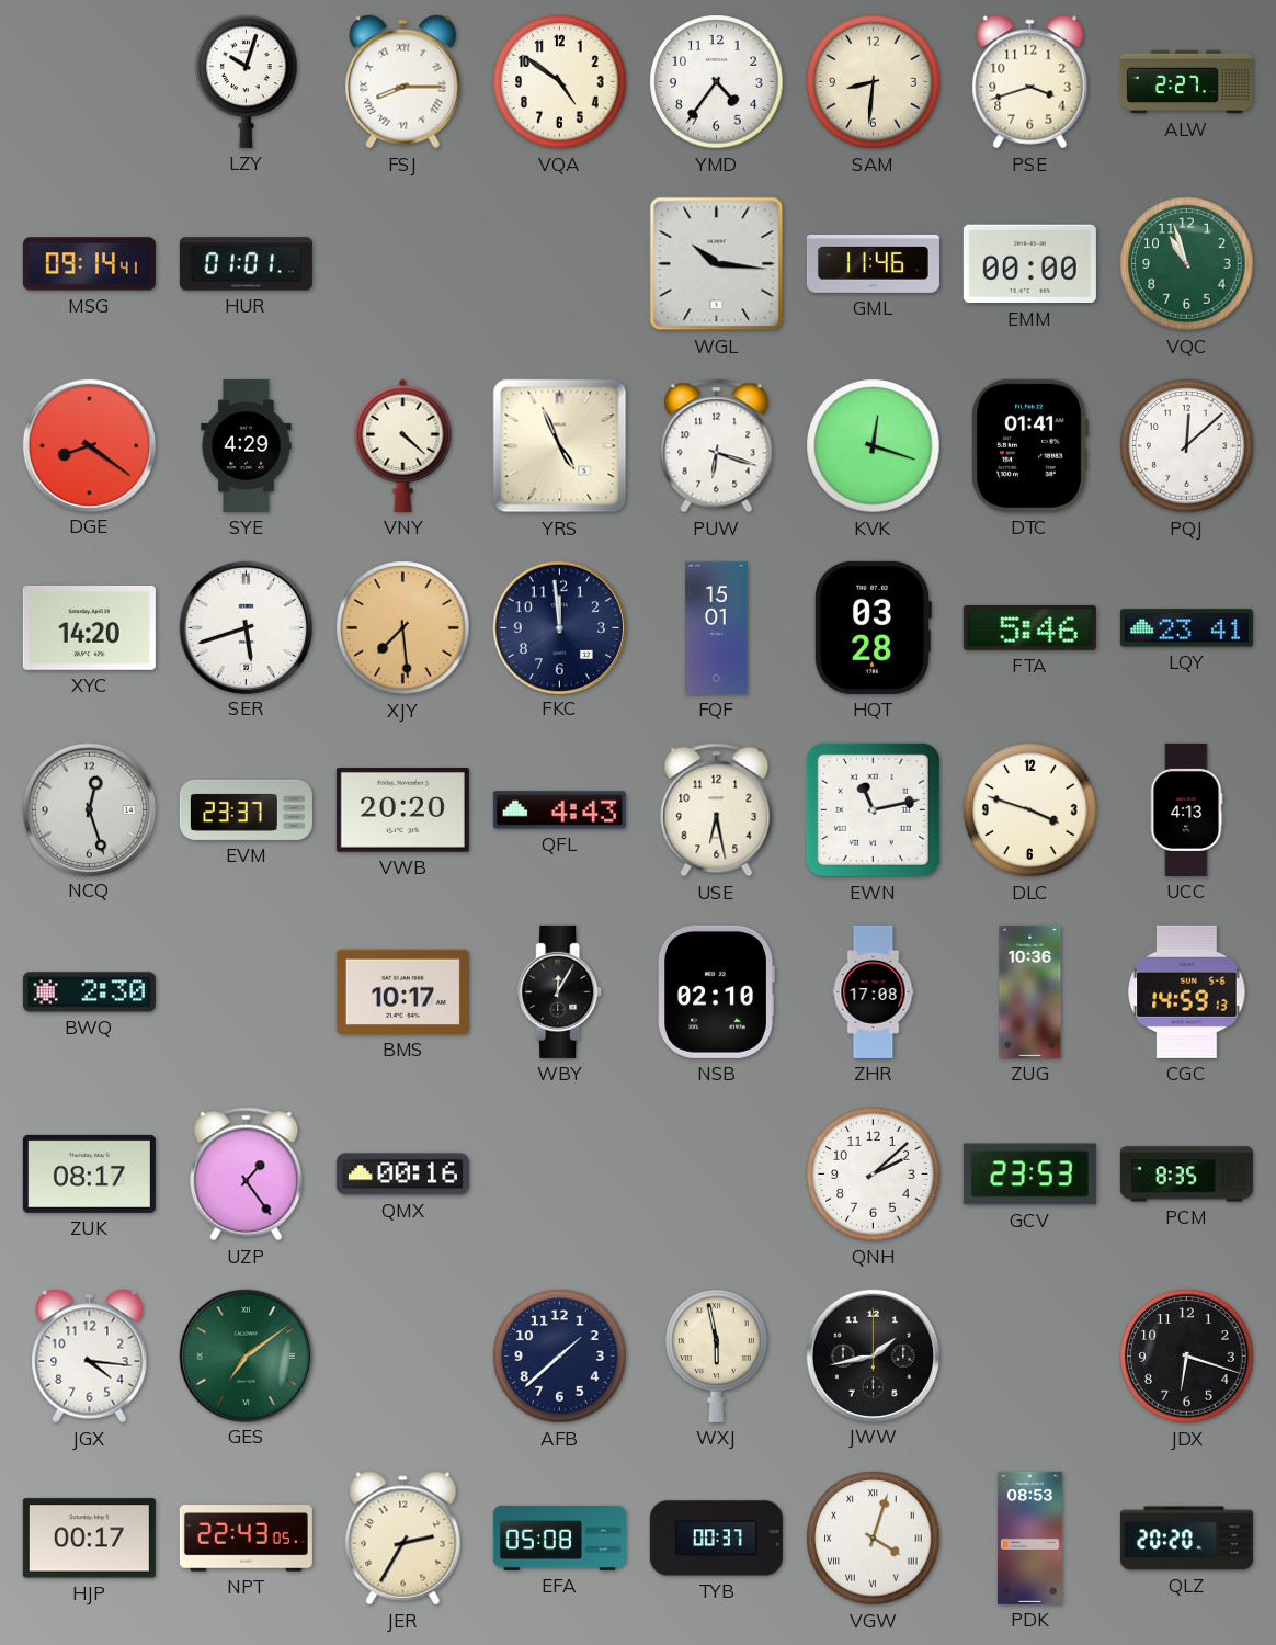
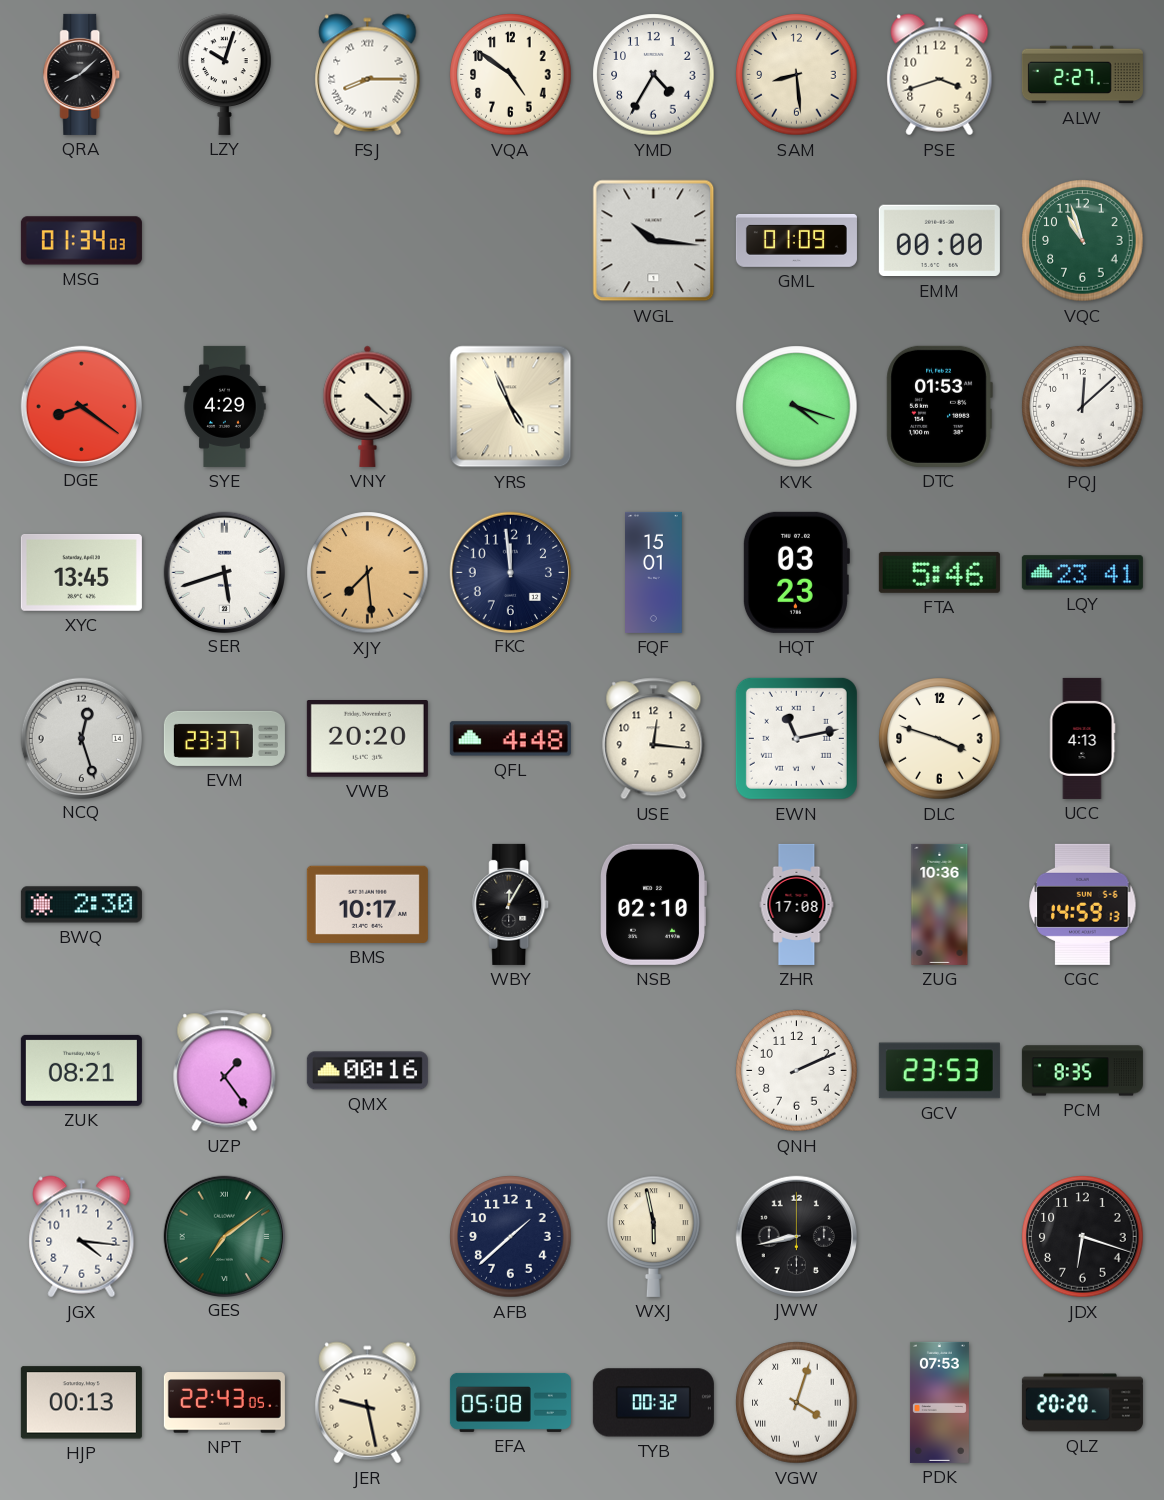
QRA: none -> 8:08 (82, 74)
YMD: 4:36 -> 4:35 (654, 75)
SAM: 8:31 -> 8:29 (797, 75)
MSG: 09:14 -> 01:34 (81, 241)
HUR: 01:01 -> none (246, 264)
GML: 11:46 -> 01:09 (796, 240)
PUW: 6:18 -> none (717, 446)
KVK: 12:18 -> 4:18 (797, 407)
DTC: 01:41 -> 01:53 (939, 406)
XYC: 14:20 -> 13:45 (81, 572)
HQT: 03:28 -> 03:23 (796, 572)
QFL: 4:43 -> 4:48 (510, 739)
USE: 6:28 -> 12:16 (654, 739)
ZUK: 08:17 -> 08:21 (81, 1070)
QNH: 2:08 -> 2:11 (797, 1071)
JWW: 1:43 -> 8:43 (796, 1236)
HJP: 00:17 -> 00:13 (81, 1403)
JER: 2:35 -> 9:28 (368, 1403)
TYB: 00:37 -> 00:32 (653, 1403)
PDK: 08:53 -> 07:53 (939, 1402)
